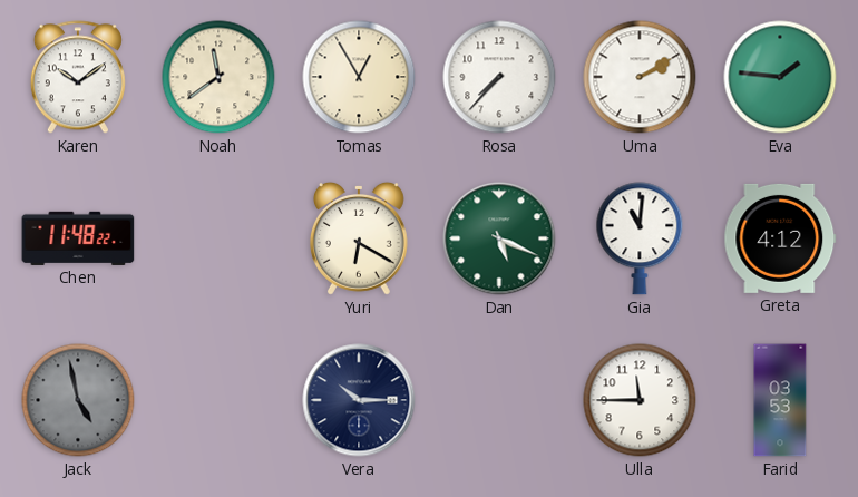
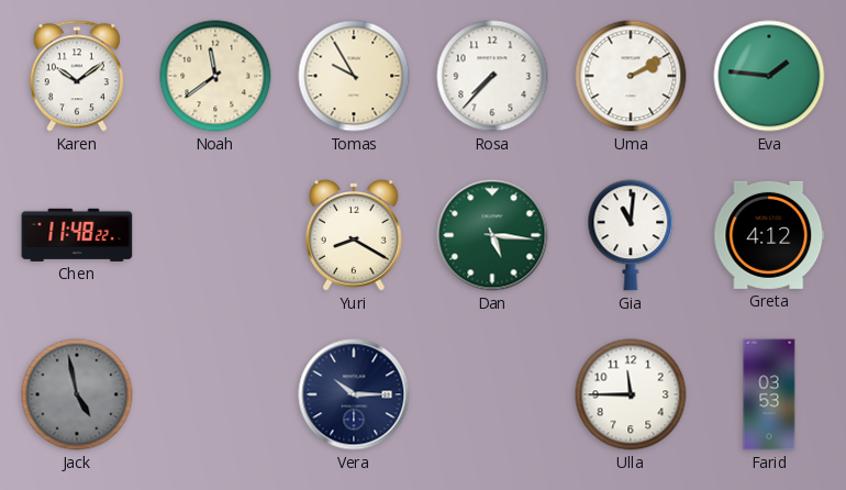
Tomas: 12:55 -> 9:55 (354, 76)
Yuri: 6:20 -> 8:20 (354, 235)
Dan: 5:19 -> 5:16 (492, 235)
